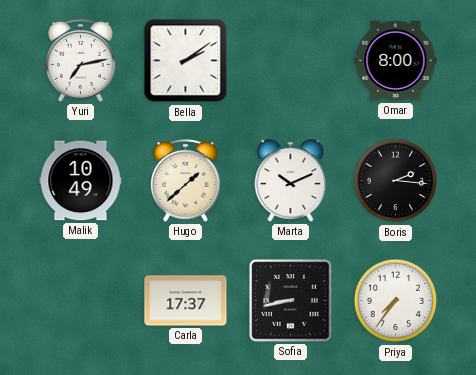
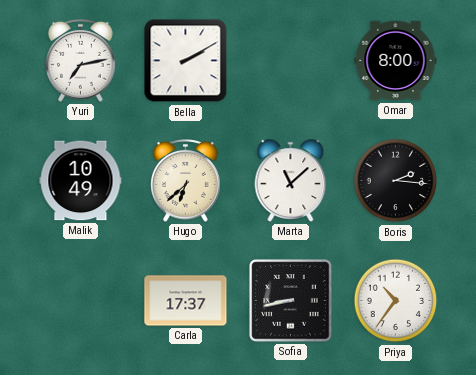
Bella: 2:09 -> 2:10 (186, 61)
Hugo: 1:38 -> 6:38 (186, 180)
Marta: 10:11 -> 11:08 (291, 181)
Priya: 7:36 -> 10:36 (396, 301)
